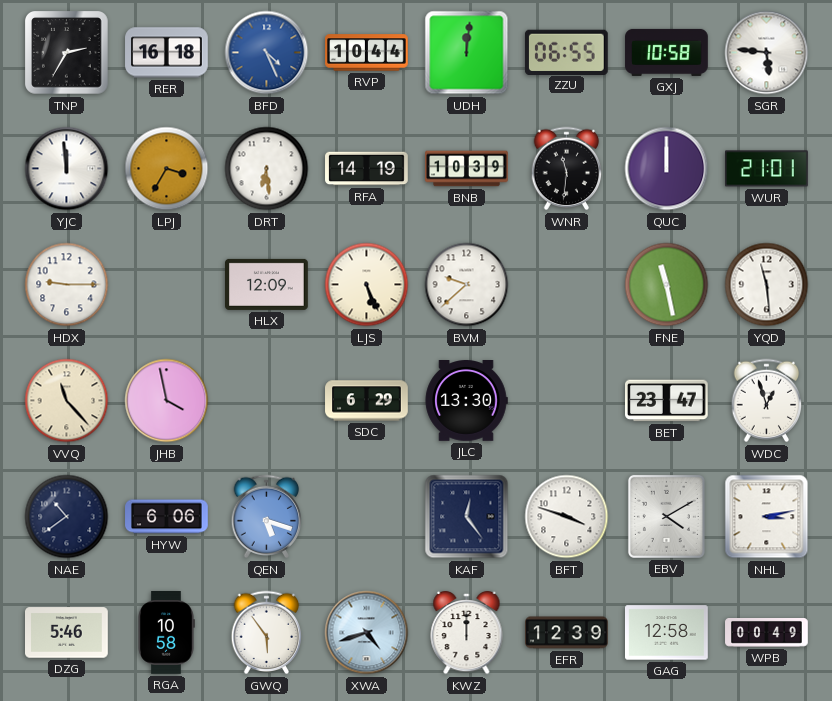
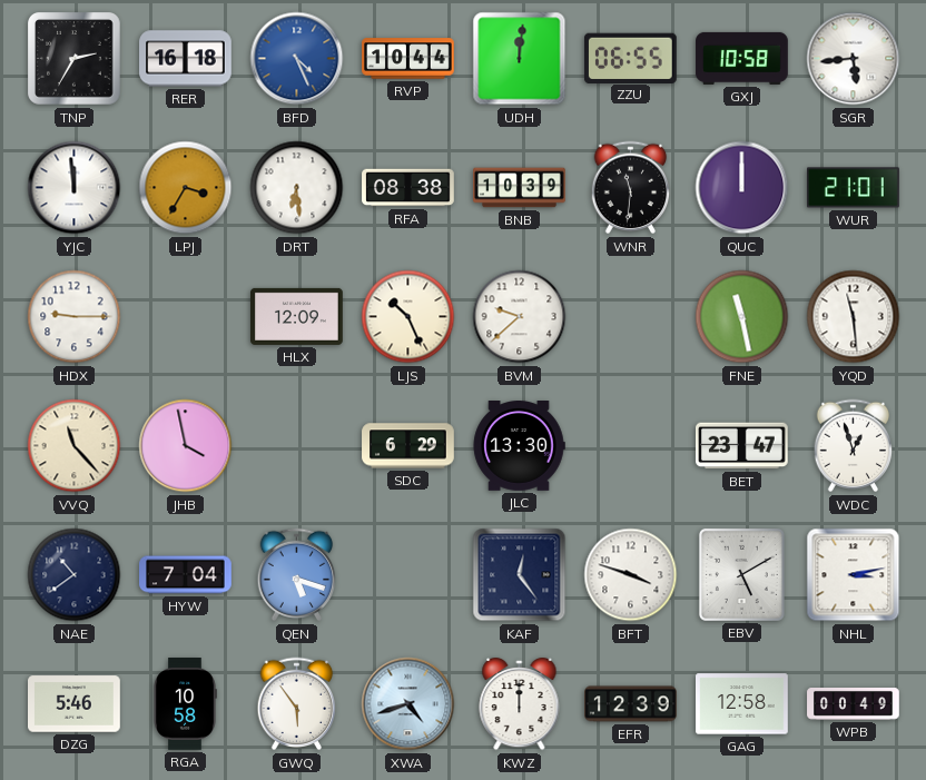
SGR: 5:46 -> 5:44 (854, 59)
RFA: 14:19 -> 08:38 (408, 188)
LJS: 5:26 -> 10:26 (408, 317)
HYW: 6:06 -> 7:04 (186, 575)
EBV: 4:10 -> 5:10 (741, 574)
